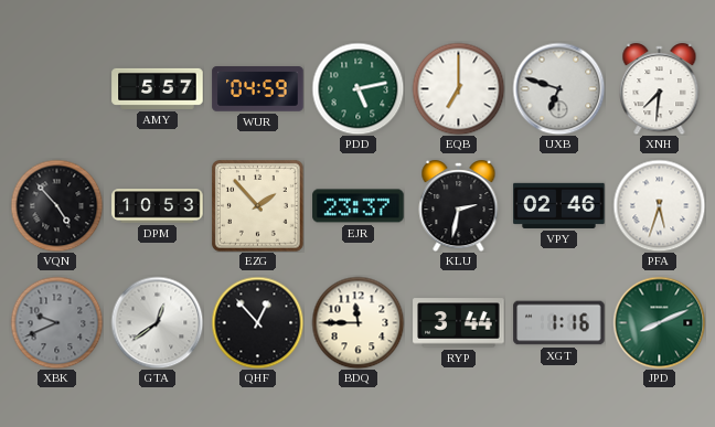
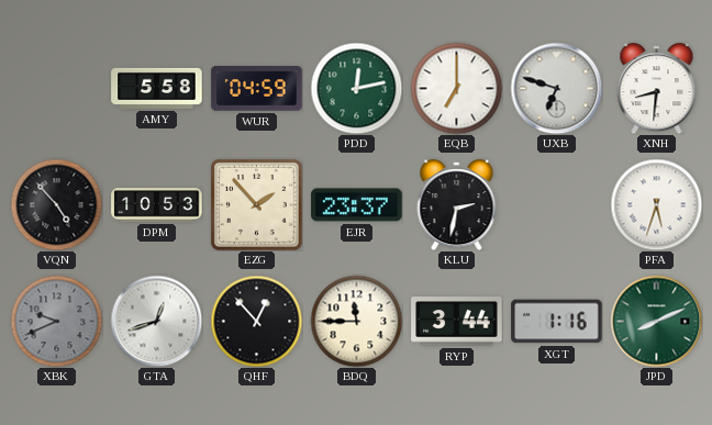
AMY: 5:57 -> 5:58 (157, 88)
PDD: 5:13 -> 12:13 (356, 88)
XNH: 7:31 -> 8:31 (657, 89)
VPY: 02:46 -> none (559, 205)
GTA: 12:39 -> 12:42 (156, 321)
